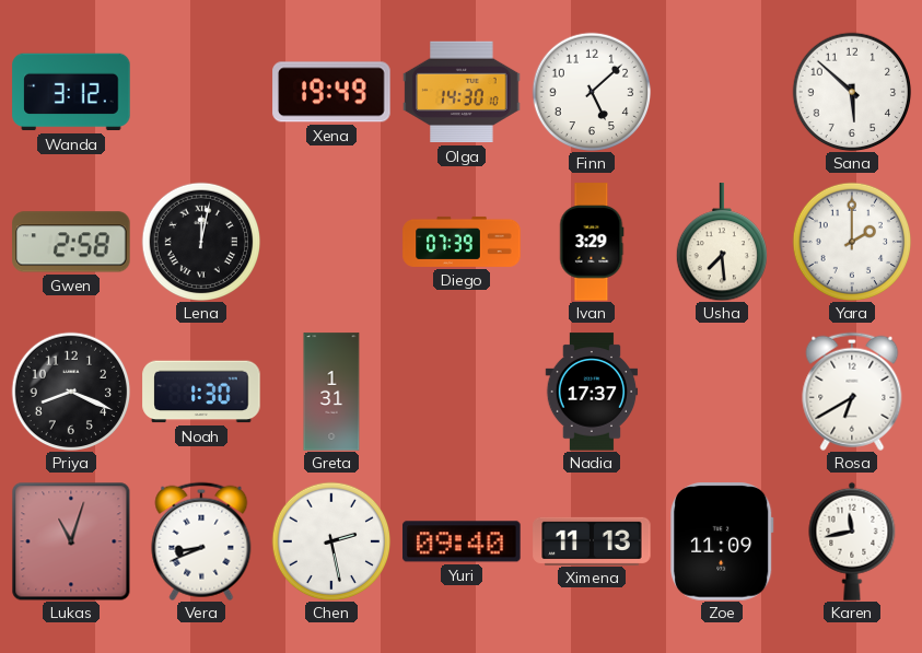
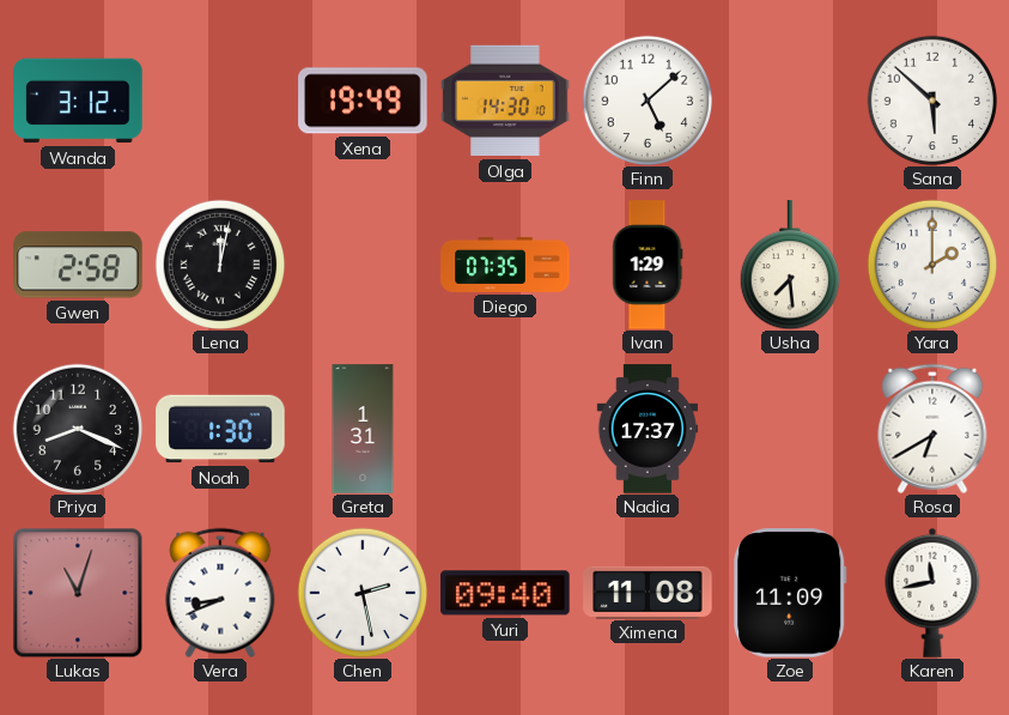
Diego: 07:39 -> 07:35 (505, 265)
Ivan: 3:29 -> 1:29 (648, 265)
Ximena: 11:13 -> 11:08 (648, 592)
